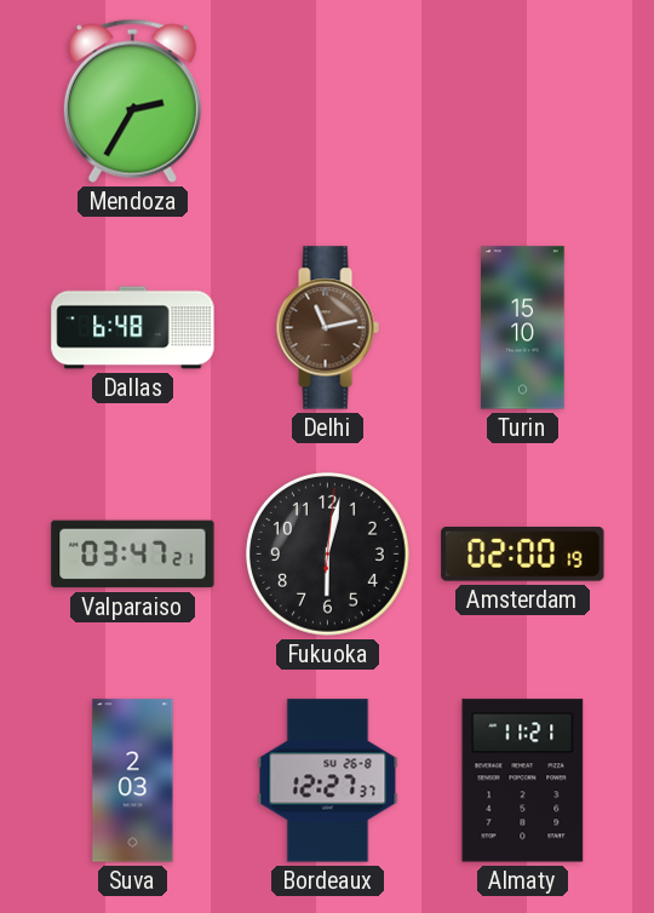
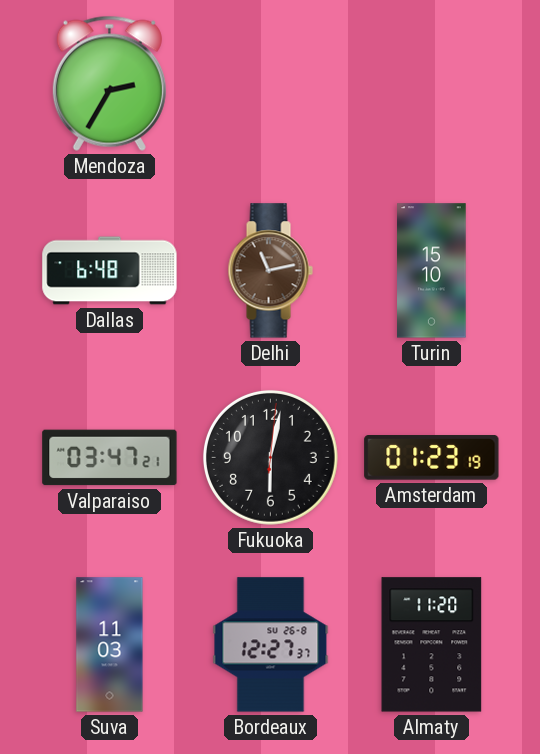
Amsterdam: 02:00 -> 01:23 (432, 458)
Suva: 2:03 -> 11:03 (110, 645)
Almaty: 11:21 -> 11:20 (432, 645)
